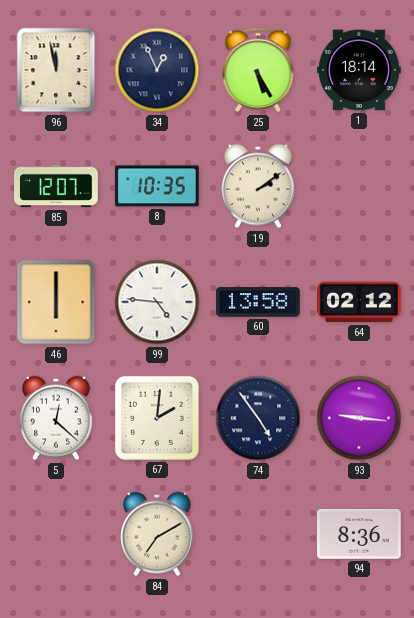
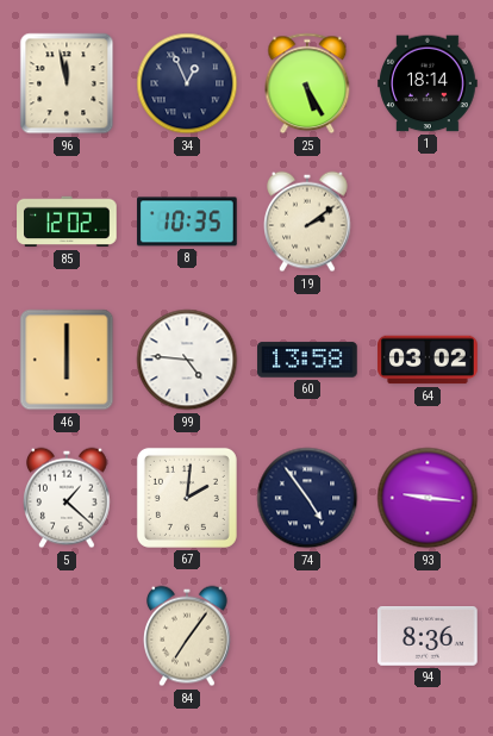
85: 12:07 -> 12:02 (67, 222)
64: 02:12 -> 03:02 (428, 360)
5: 12:22 -> 1:22 (68, 498)
84: 7:10 -> 7:06 (188, 636)
